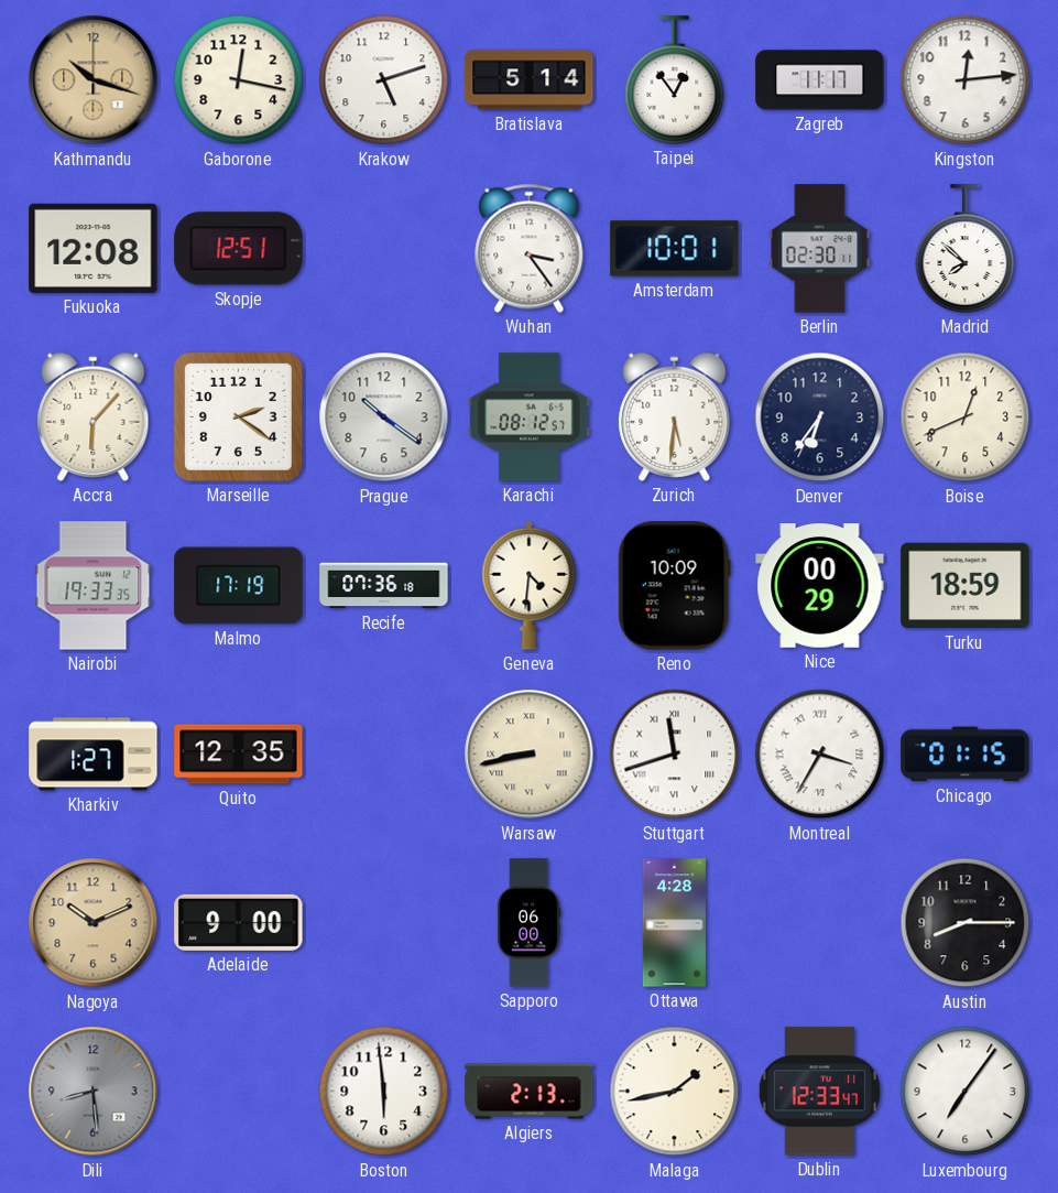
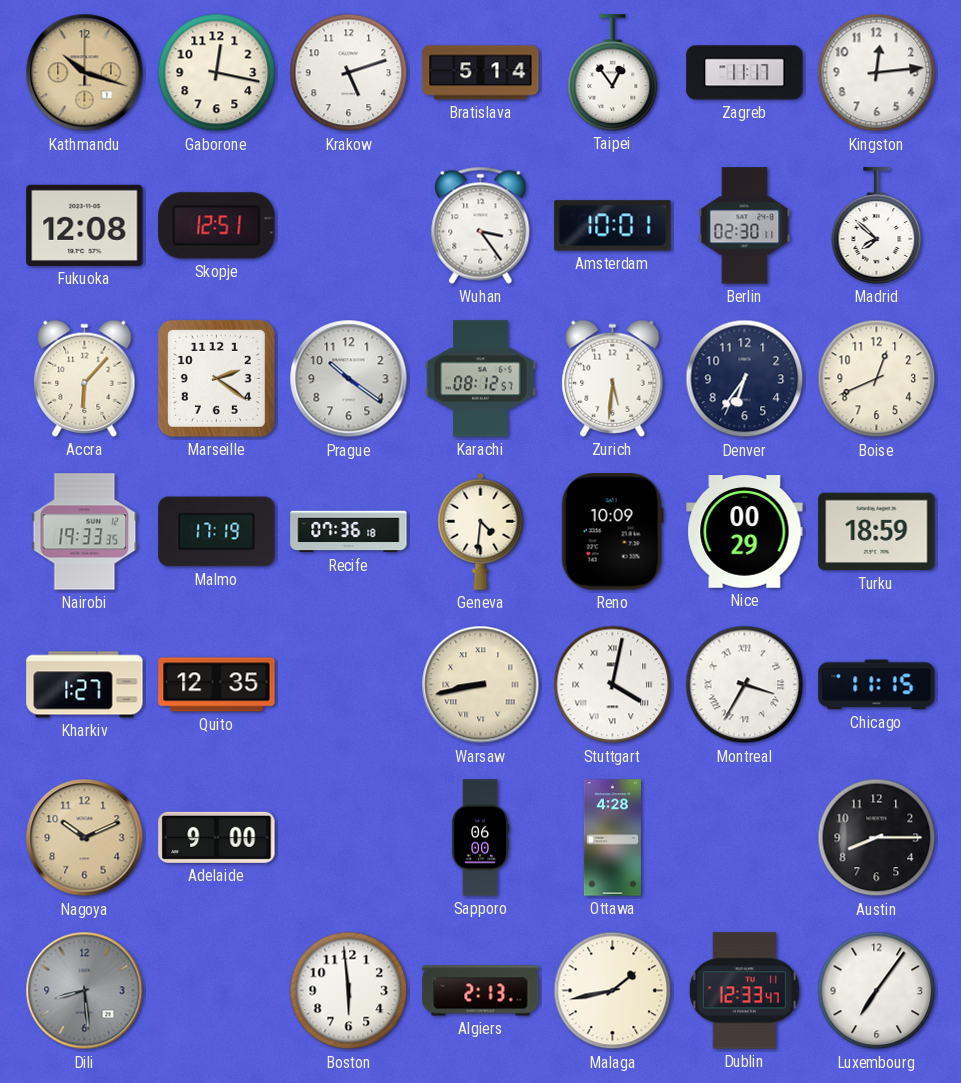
Stuttgart: 11:42 -> 4:02 (613, 685)
Chicago: 01:15 -> 11:15 (877, 685)
